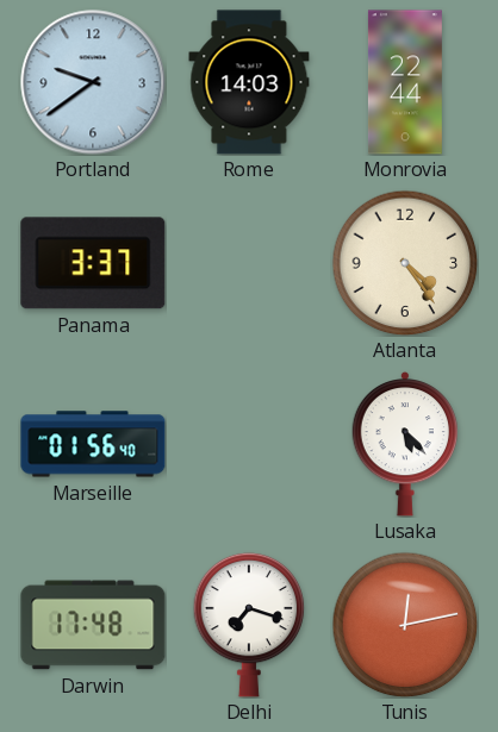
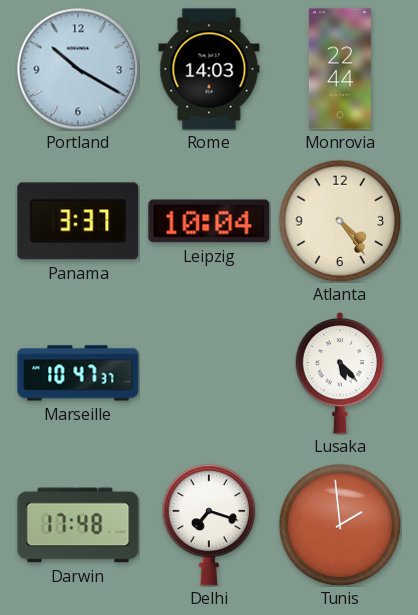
Portland: 9:39 -> 10:20 (78, 69)
Leipzig: none -> 10:04 (209, 221)
Marseille: 01:56 -> 10:47 (78, 373)
Tunis: 12:13 -> 1:59 (340, 525)
